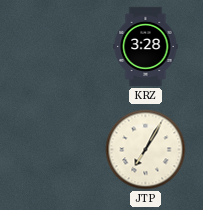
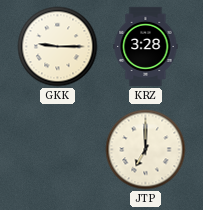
GKK: none -> 9:15 (58, 47)
JTP: 7:05 -> 7:00 (146, 150)
